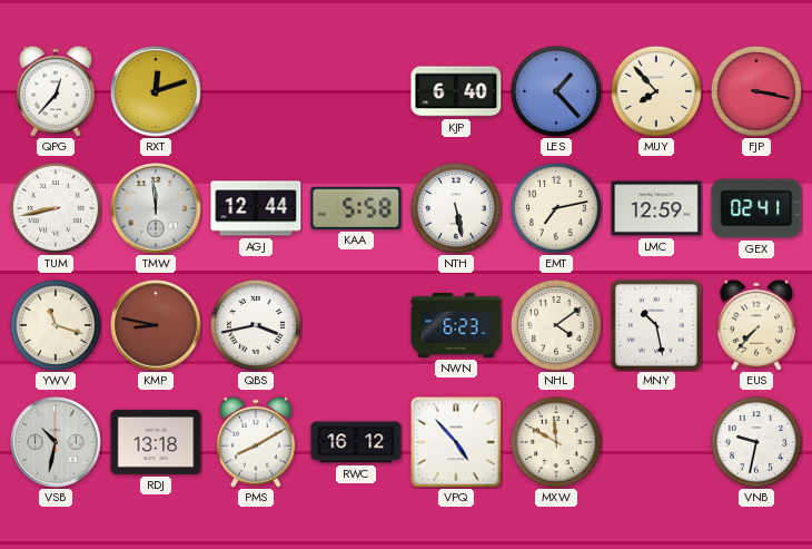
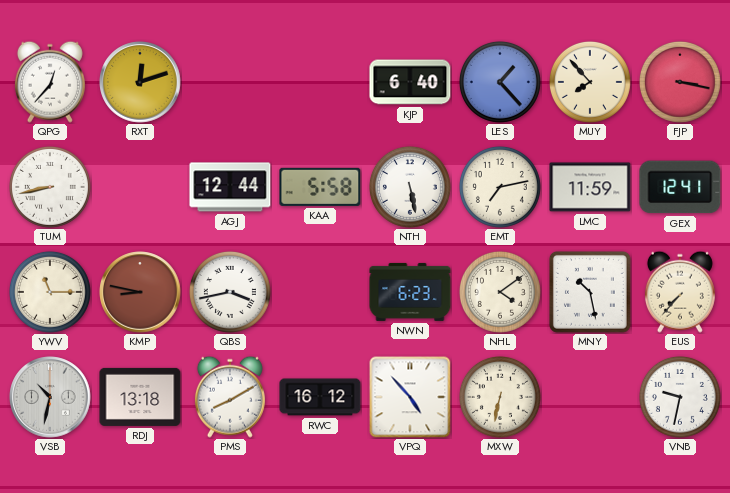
TMW: 11:59 -> none (156, 208)
LMC: 12:59 -> 11:59 (590, 187)
GEX: 02:41 -> 12:41 (680, 187)
YWV: 11:18 -> 11:15 (50, 292)
MXW: 11:50 -> 6:32 (500, 397)
